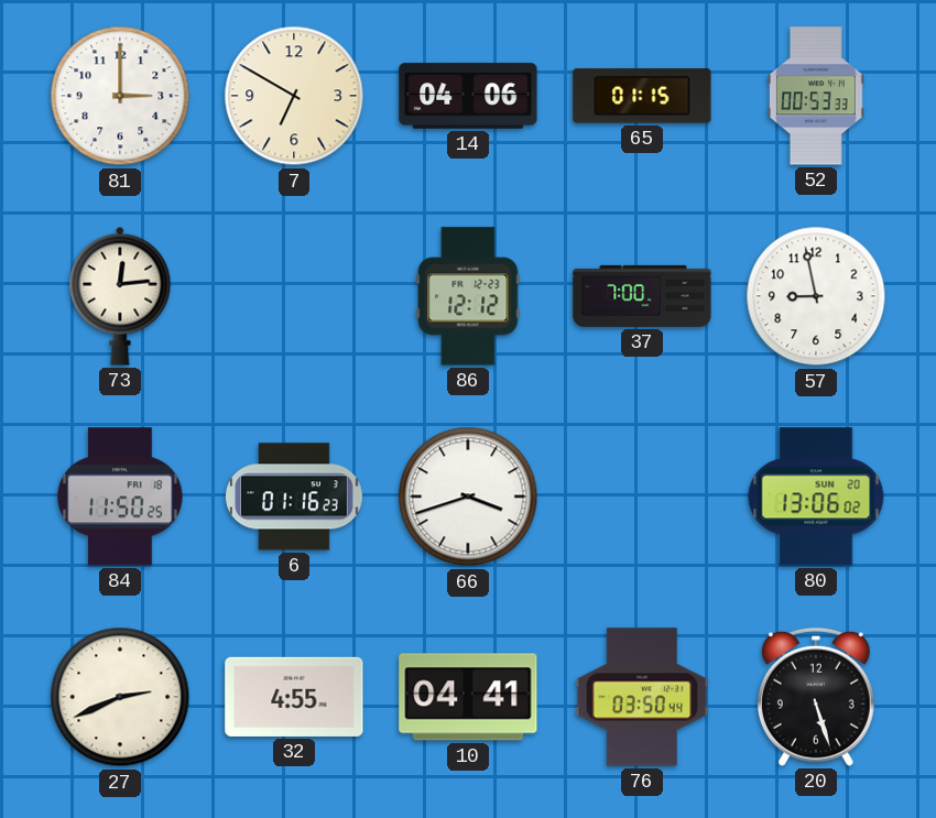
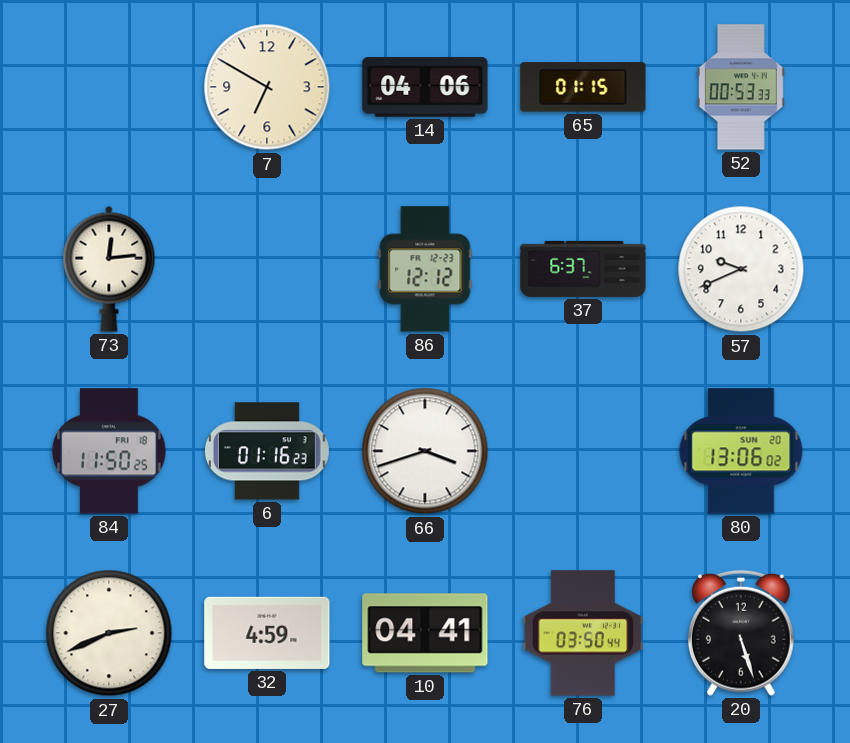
81: 3:00 -> none (120, 96)
37: 7:00 -> 6:37 (583, 269)
57: 8:58 -> 9:41 (741, 269)
32: 4:55 -> 4:59 (267, 633)
